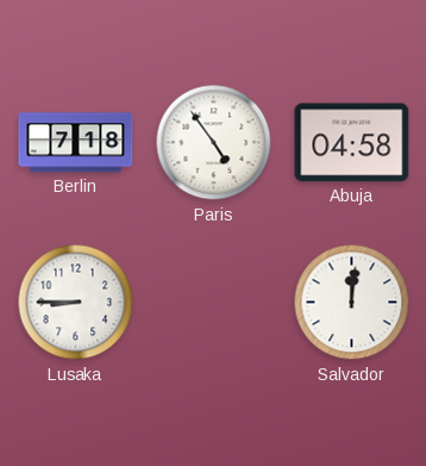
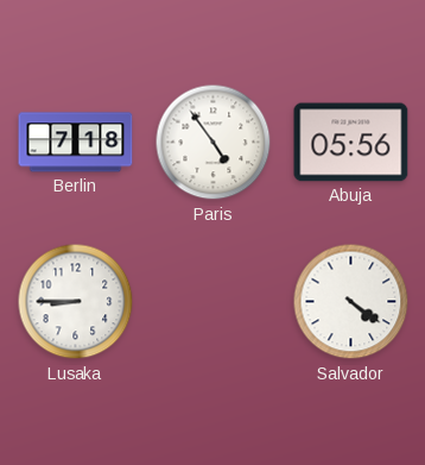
Abuja: 04:58 -> 05:56 (351, 143)
Salvador: 12:01 -> 4:21 (351, 302)
